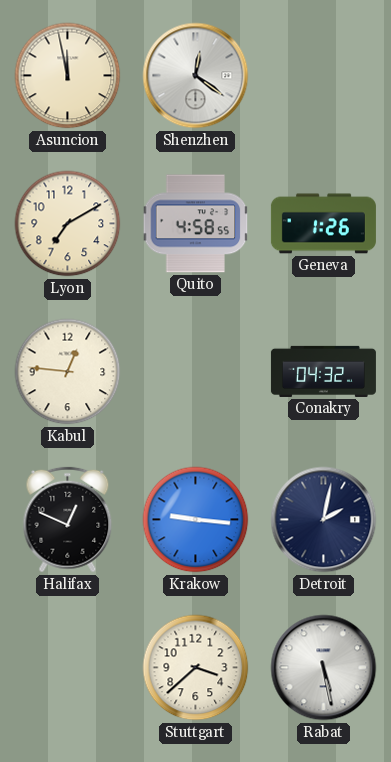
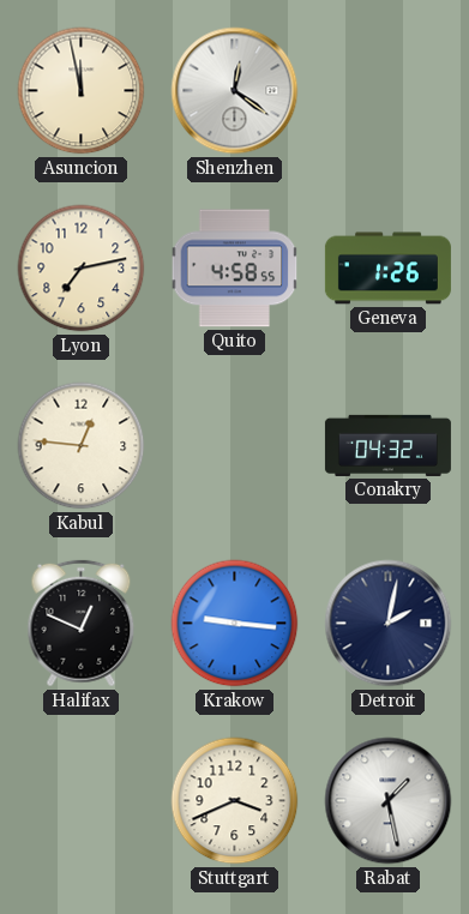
Lyon: 7:10 -> 7:13 (82, 269)
Stuttgart: 3:38 -> 3:41 (235, 801)
Rabat: 5:28 -> 1:28 (389, 801)
